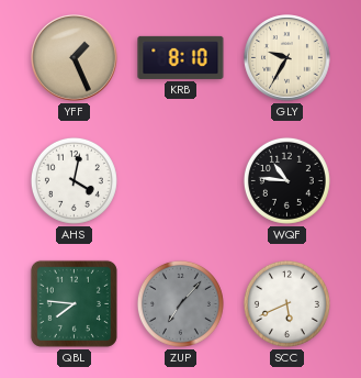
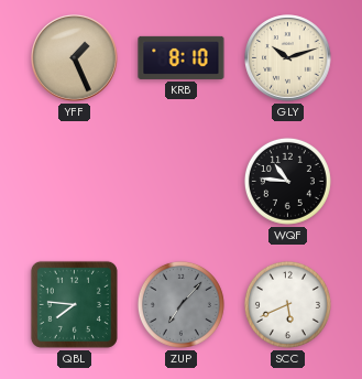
GLY: 9:35 -> 10:12 (288, 58)
AHS: 4:02 -> none (74, 180)
